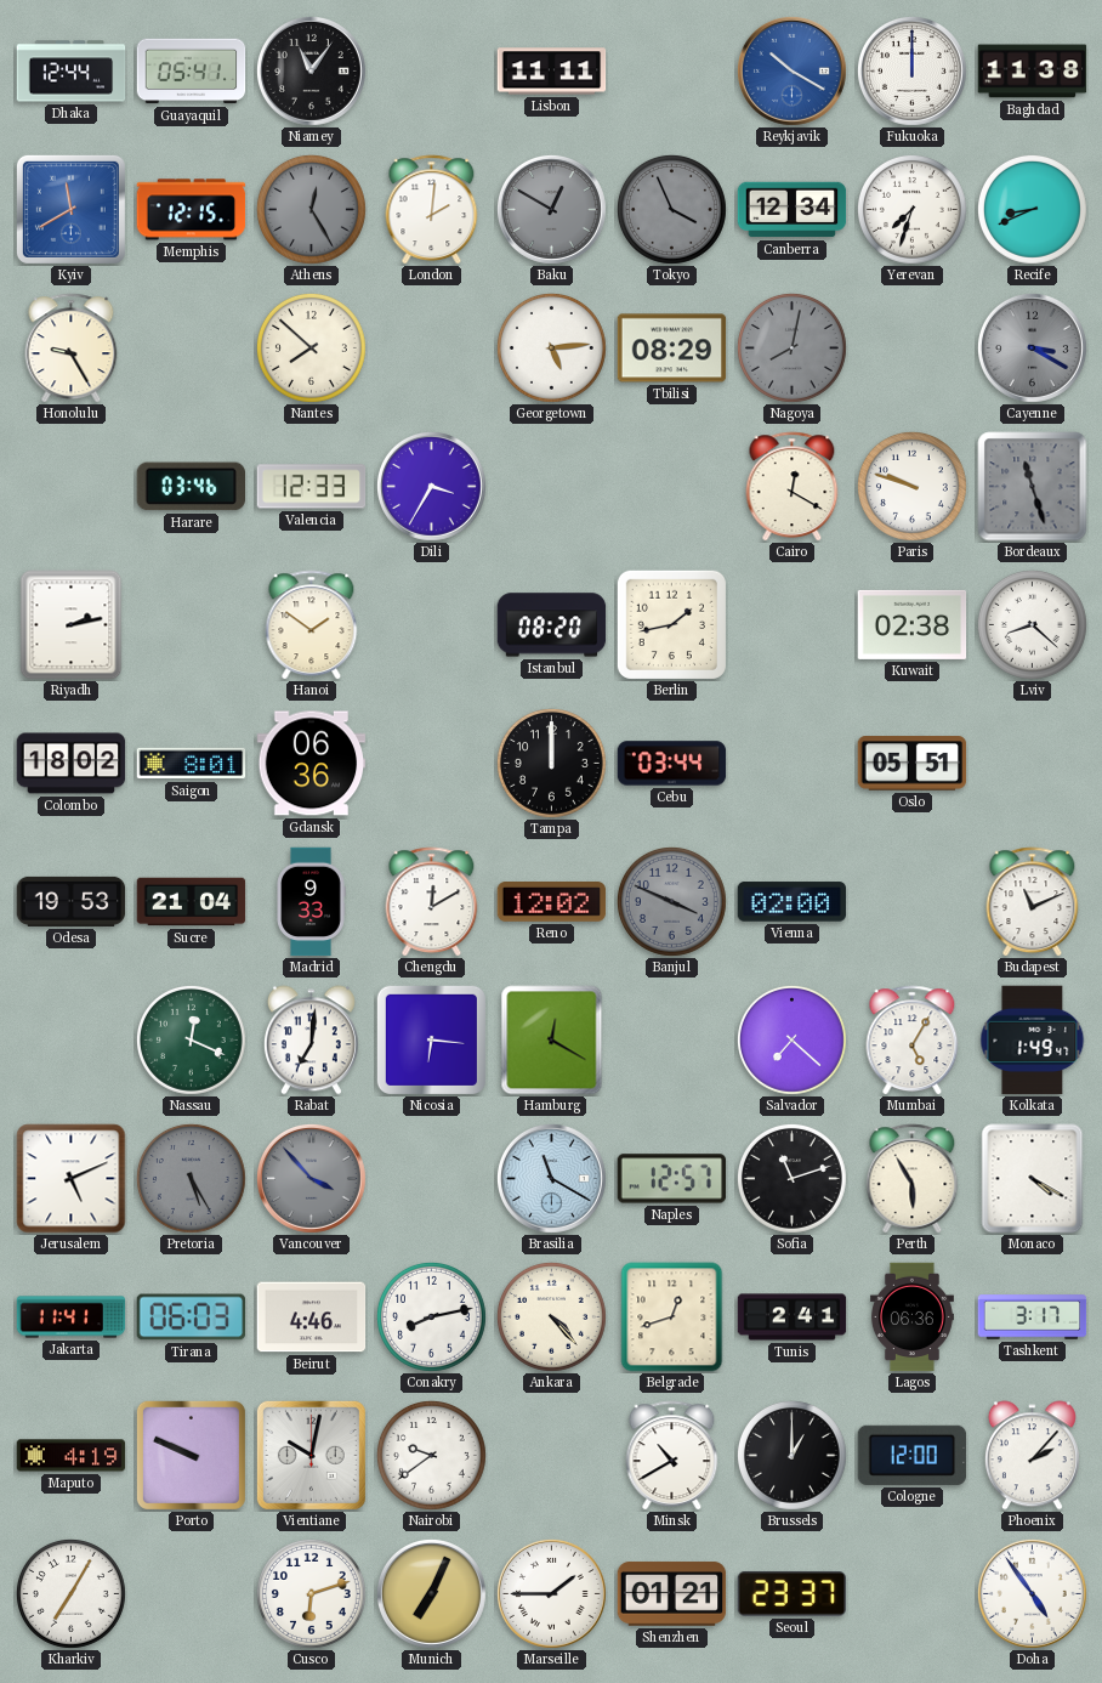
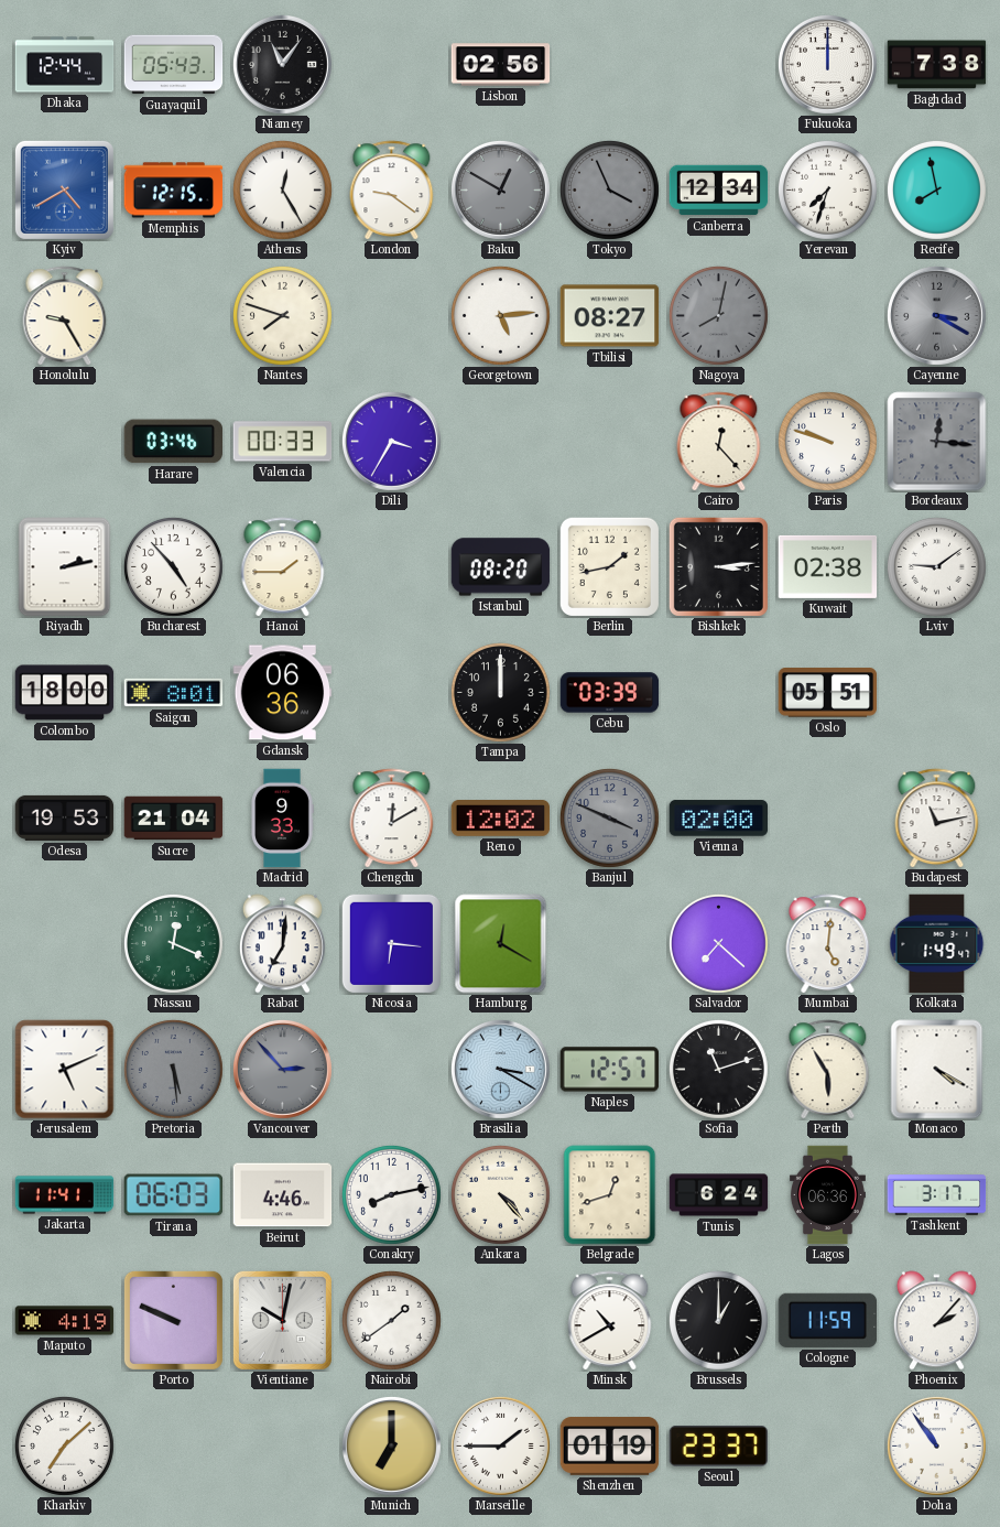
Guayaquil: 05:41 -> 05:43 (174, 65)
Lisbon: 11:11 -> 02:56 (501, 65)
Reykjavik: 10:20 -> none (791, 70)
Baghdad: 11:38 -> 7:38 (937, 65)
Kyiv: 11:40 -> 4:40 (64, 189)
Athens dial: grey -> white (282, 189)
London: 2:01 -> 9:21 (392, 191)
Recife: 8:41 -> 7:58 (936, 189)
Nantes: 7:52 -> 7:48 (282, 315)
Tbilisi: 08:29 -> 08:27 (610, 316)
Valencia: 12:33 -> 00:33 (283, 442)
Cairo: 12:20 -> 12:23 (719, 442)
Bordeaux: 11:27 -> 12:16 (937, 442)
Bucharest: none -> 4:53 (173, 566)
Hanoi: 1:51 -> 1:45 (283, 567)
Bishkek: none -> 3:14 (718, 566)
Lviv: 8:22 -> 9:09 (936, 566)
Colombo: 18:02 -> 18:00 (65, 693)
Cebu: 03:44 -> 03:39 (610, 693)
Budapest: 11:11 -> 11:13 (937, 819)
Mumbai: 5:05 -> 5:01 (828, 944)
Pretoria: 5:25 -> 5:29 (173, 1069)
Vancouver: 3:53 -> 2:53 (282, 1069)
Brasilia: 11:20 -> 3:20 (500, 1069)
Tunis: 2:41 -> 6:24 (719, 1195)
Nairobi: 9:39 -> 1:39 (391, 1320)
Cologne: 12:00 -> 11:59 (828, 1320)
Kharkiv: 7:05 -> 7:08 (64, 1445)
Cusco: 6:12 -> none (311, 1593)
Munich: 7:04 -> 7:00 (391, 1445)
Shenzhen: 01:21 -> 01:19 (610, 1447)
Doha: 4:54 -> 10:54 (936, 1445)
